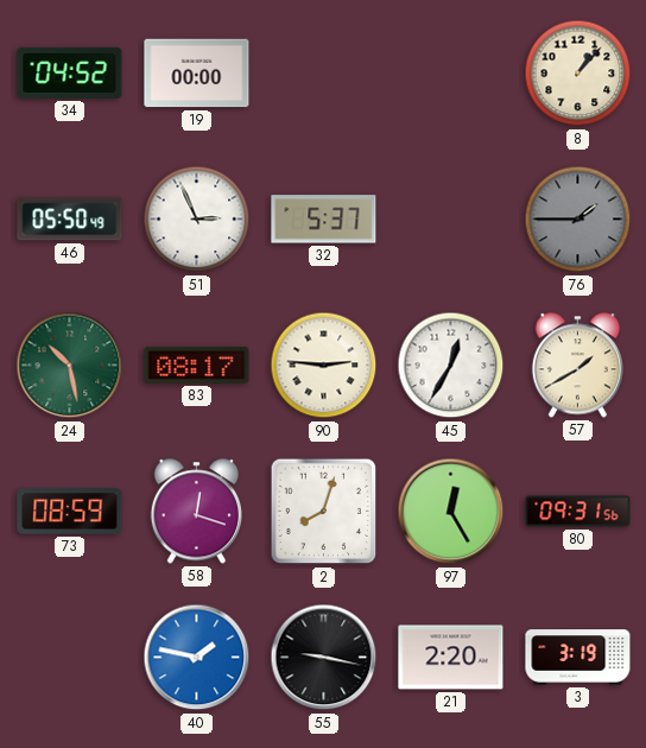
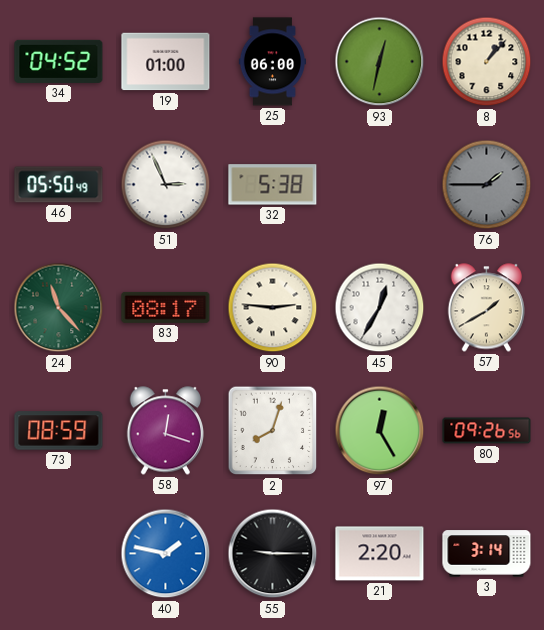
19: 00:00 -> 01:00 (166, 62)
25: none -> 06:00 (272, 62)
93: none -> 12:32 (380, 62)
32: 5:37 -> 5:38 (273, 185)
24: 10:28 -> 11:23 (59, 308)
80: 09:31 -> 09:26 (487, 431)
55: 9:17 -> 9:15 (273, 554)
3: 3:19 -> 3:14 (487, 554)
